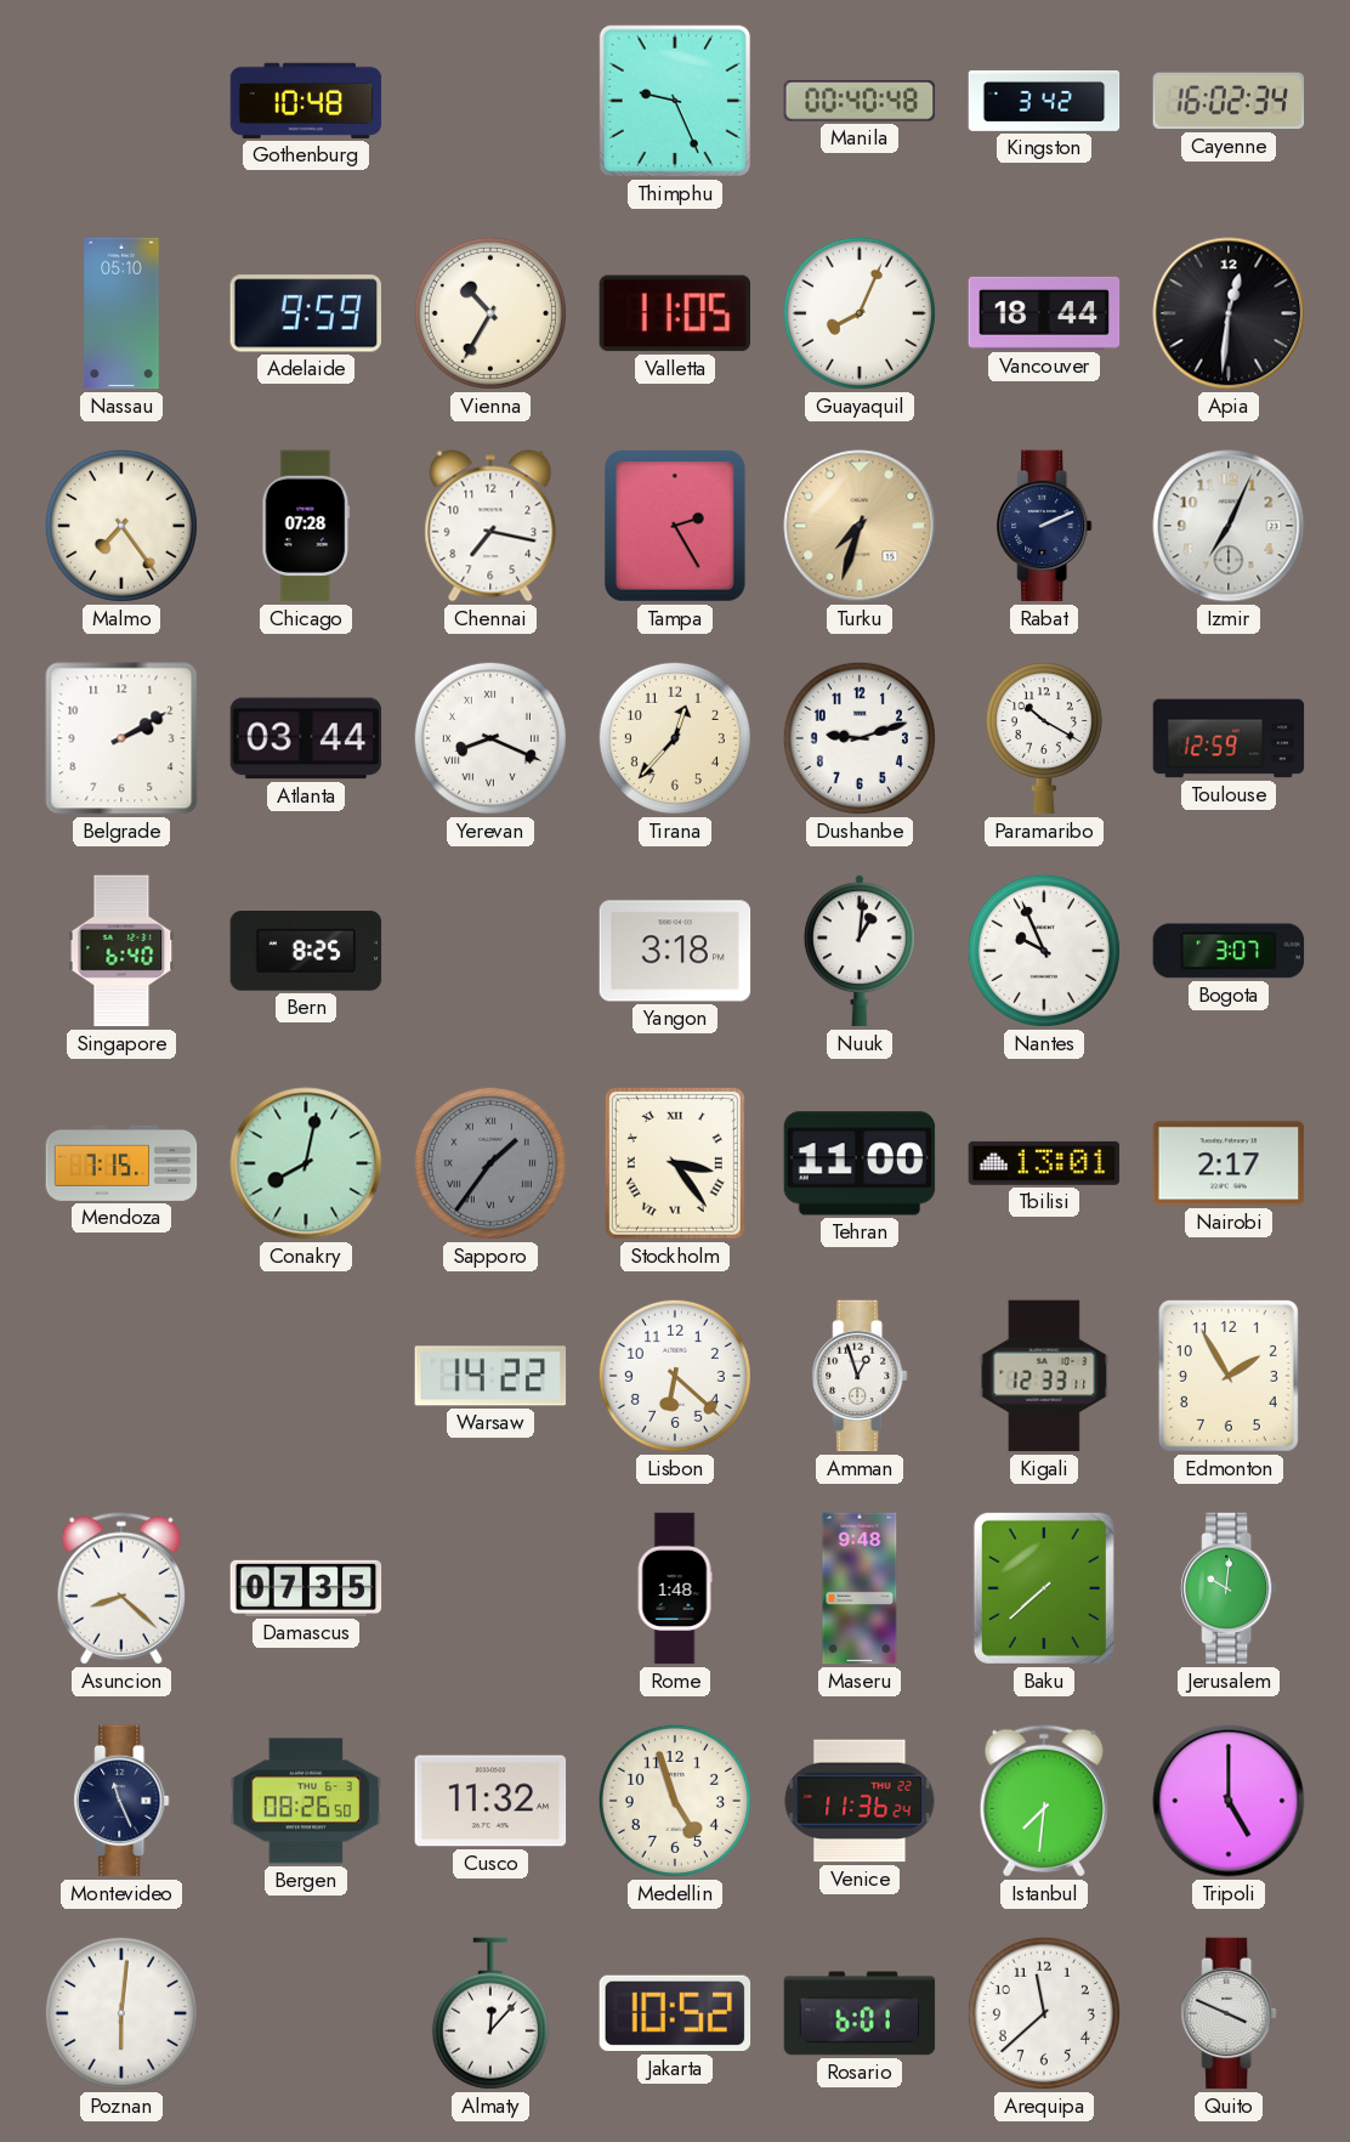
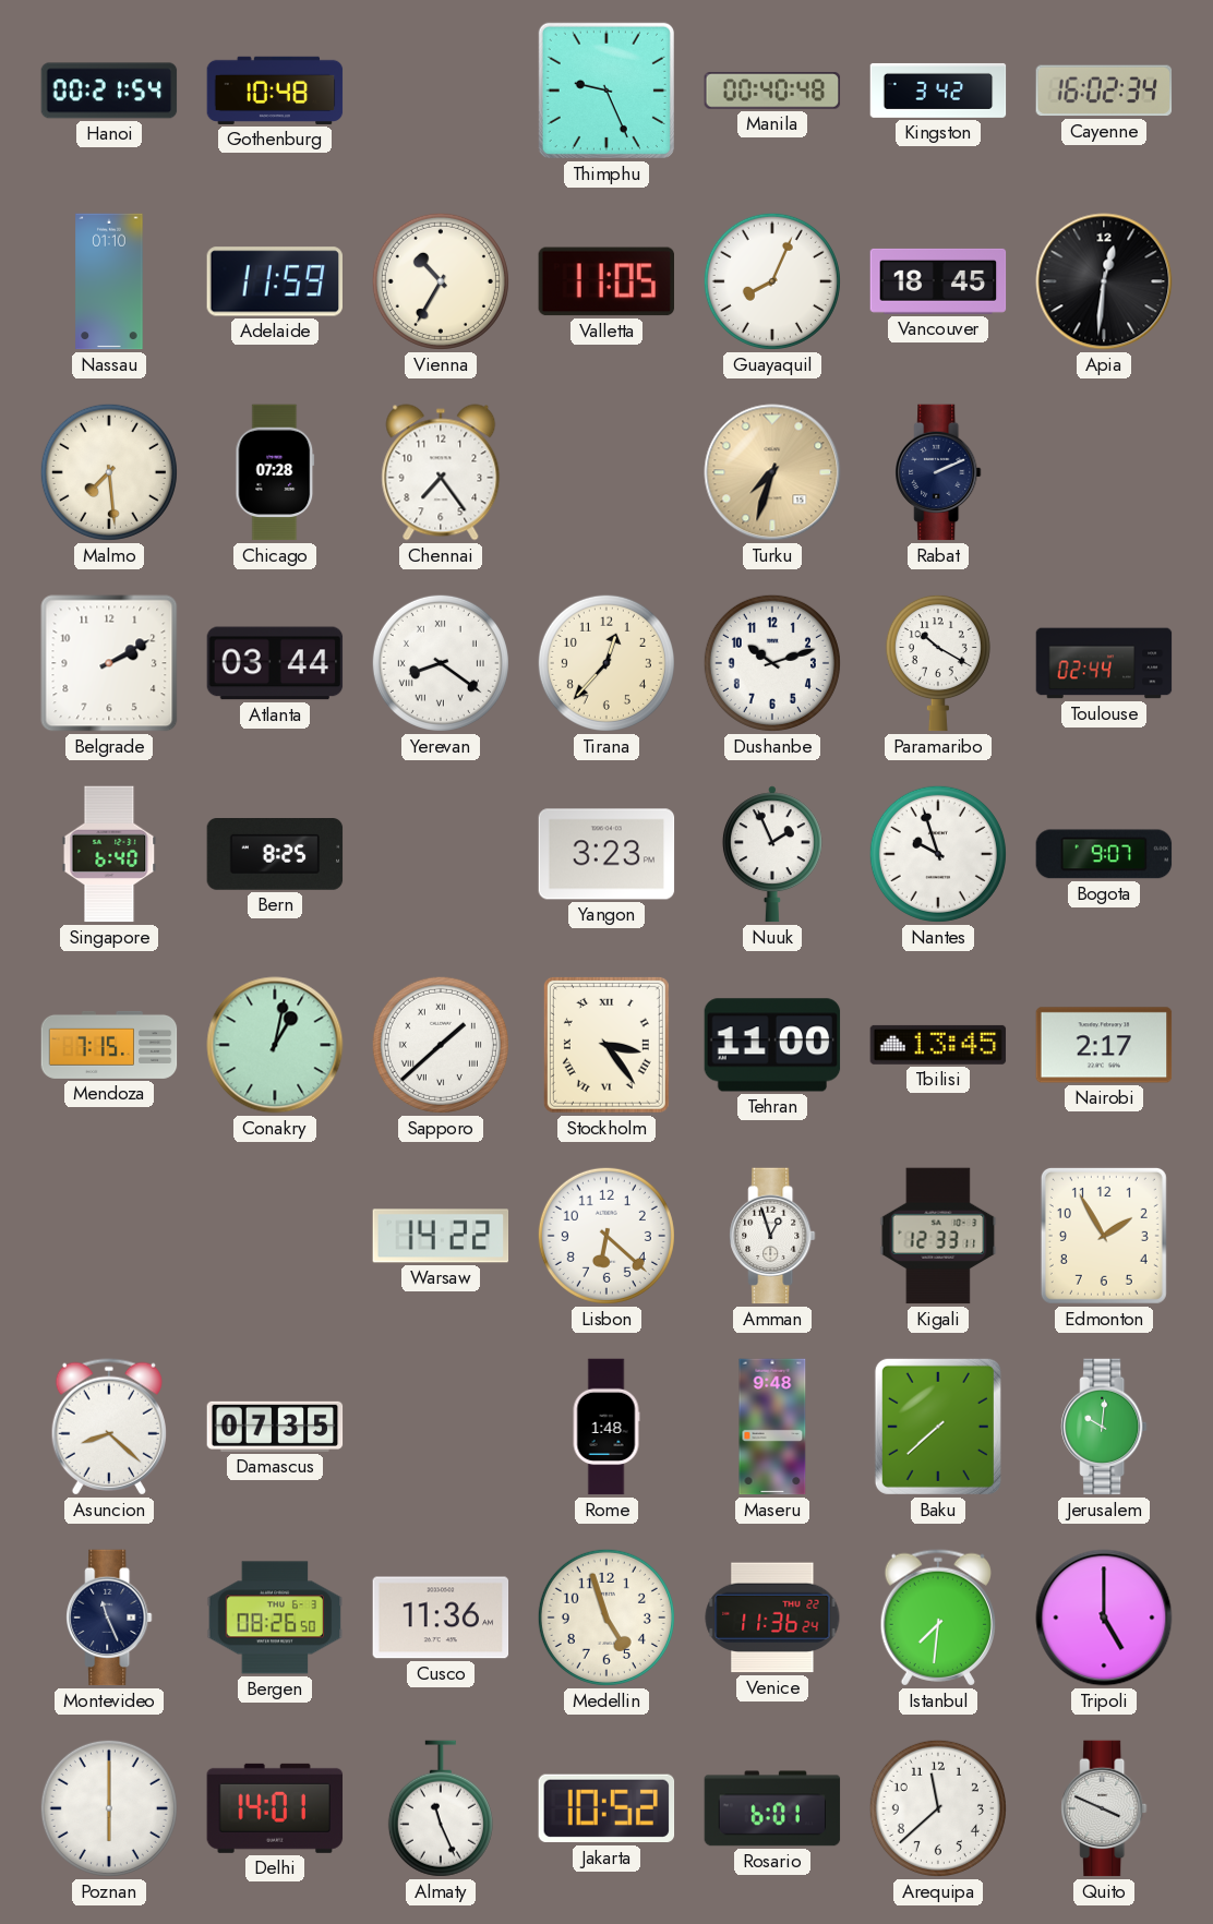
Hanoi: none -> 00:21 (109, 91)
Nassau: 05:10 -> 01:10 (109, 281)
Adelaide: 9:59 -> 11:59 (275, 281)
Vancouver: 18:44 -> 18:45 (938, 281)
Malmo: 7:24 -> 7:29 (109, 472)
Chennai: 7:17 -> 7:24 (441, 472)
Tampa: 2:25 -> none (676, 527)
Izmir: 7:04 -> none (1229, 526)
Yerevan: 8:19 -> 8:21 (441, 663)
Dushanbe: 9:12 -> 10:12 (772, 663)
Toulouse: 12:59 -> 02:44 (1104, 663)
Yangon: 3:18 -> 3:23 (606, 854)
Nuuk: 1:01 -> 1:56 (772, 854)
Nantes: 9:56 -> 9:57 (938, 854)
Bogota: 3:07 -> 9:07 (1104, 854)
Conakry: 8:02 -> 1:02 (275, 1045)
Sapporo: 1:36 -> 1:38 (441, 1045)
Sapporo dial: grey -> white (441, 1045)
Tbilisi: 13:01 -> 13:45 (938, 1045)
Cusco: 11:32 -> 11:36 (441, 1618)
Poznan: 6:01 -> 6:00 (109, 1808)
Delhi: none -> 14:01 (275, 1808)
Almaty: 12:07 -> 11:26 (441, 1808)
